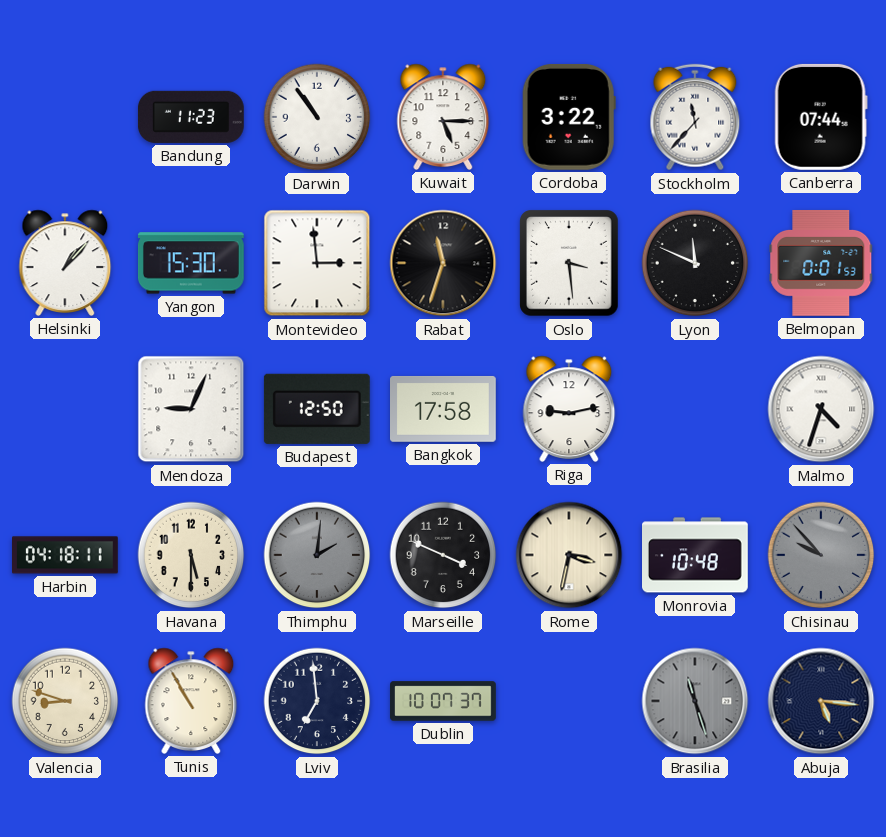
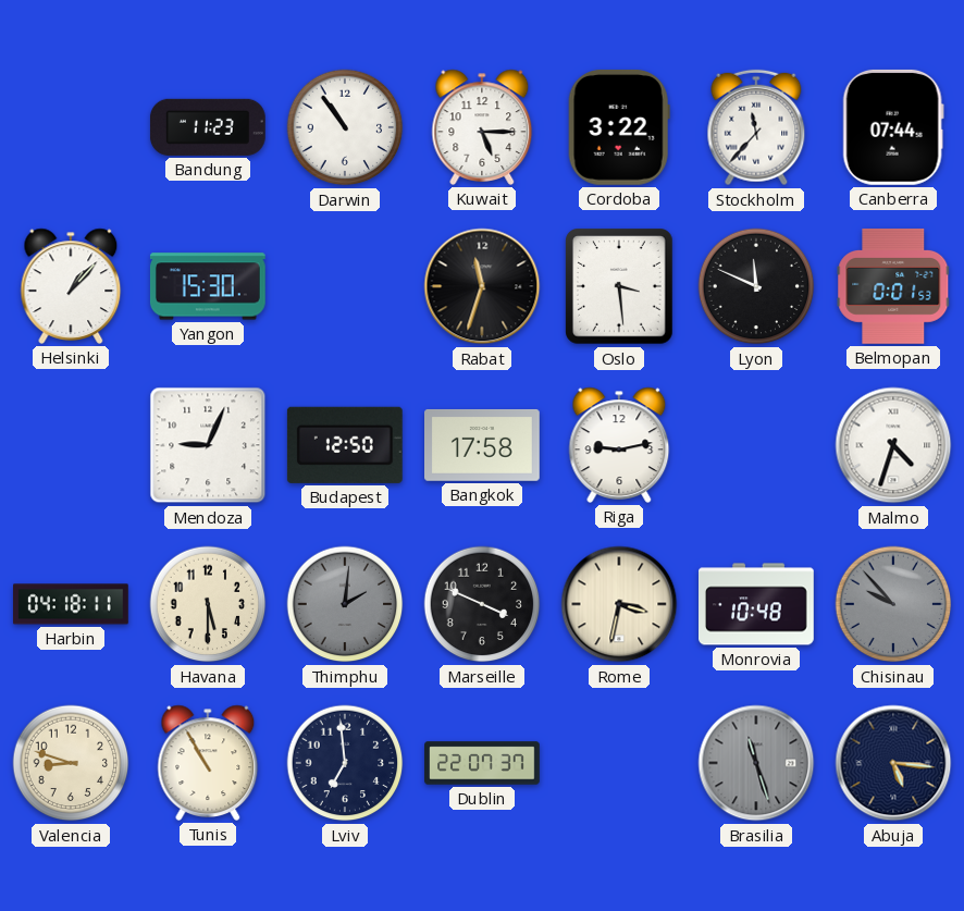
Montevideo: 2:59 -> none (317, 263)
Dublin: 10:07 -> 22:07 (482, 763)
